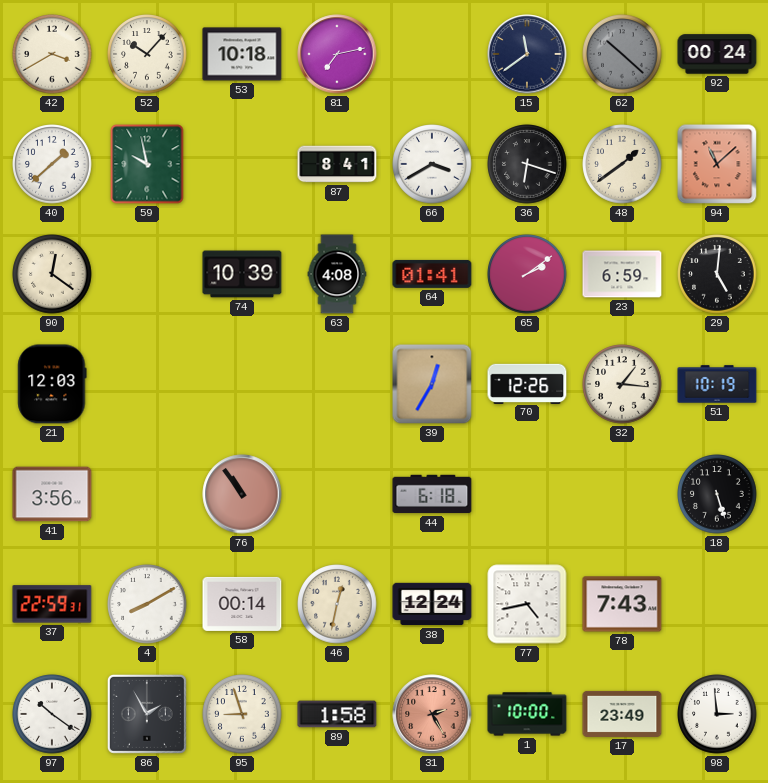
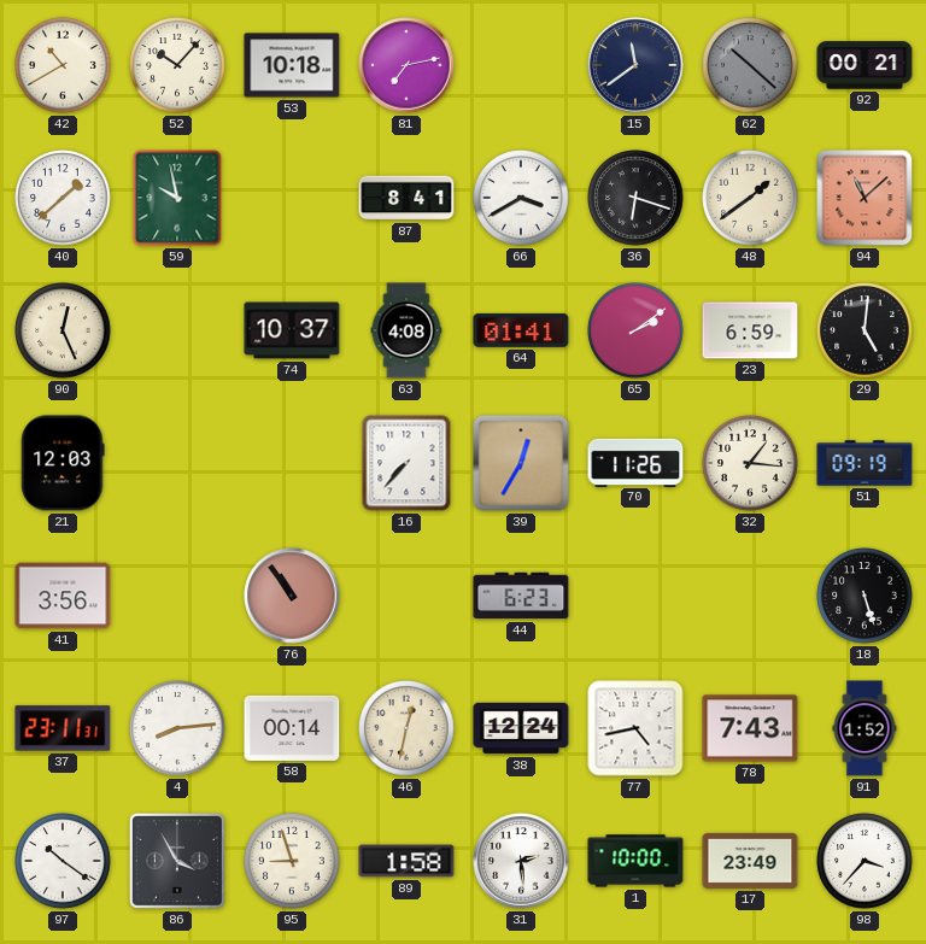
42: 3:40 -> 10:40 (63, 65)
92: 00:24 -> 00:21 (865, 65)
90: 12:21 -> 12:26 (63, 330)
74: 10:39 -> 10:37 (292, 330)
16: none -> 7:37 (406, 463)
70: 12:26 -> 11:26 (635, 462)
51: 10:19 -> 09:19 (865, 463)
44: 6:18 -> 6:23 (521, 596)
37: 22:59 -> 23:11 (63, 728)
4: 8:10 -> 8:14 (177, 728)
91: none -> 1:52 (865, 728)
86: 1:55 -> 3:55 (177, 861)
31: 2:25 -> 2:29 (521, 861)
31 dial: salmon -> white (521, 861)
98: 2:59 -> 3:37 (865, 861)
